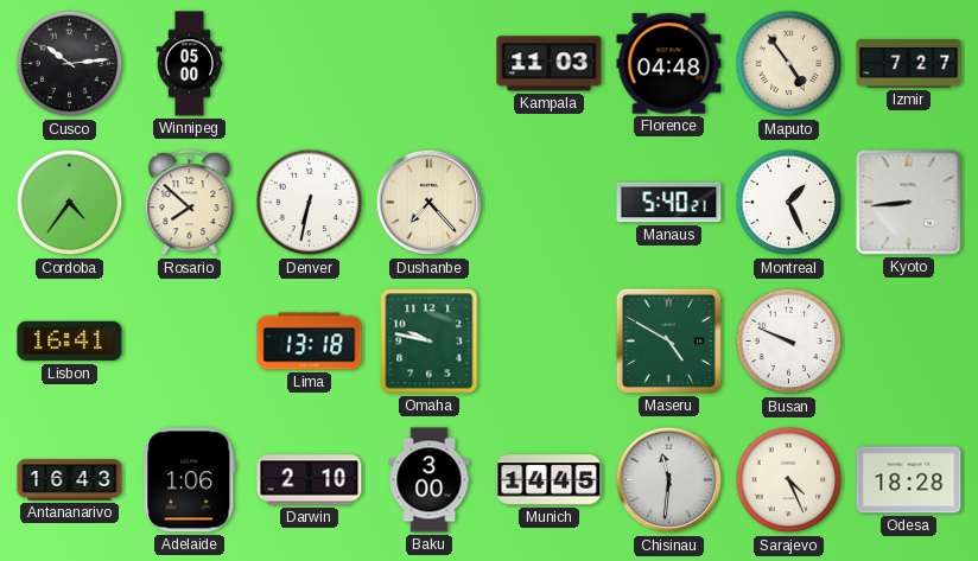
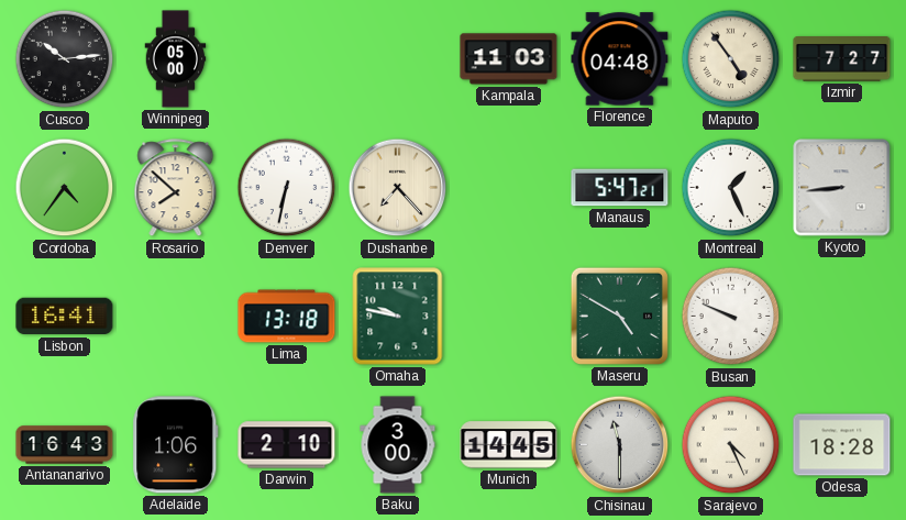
Manaus: 5:40 -> 5:47 (620, 188)
Chisinau: 11:31 -> 11:30 (620, 445)
